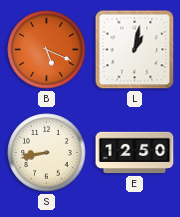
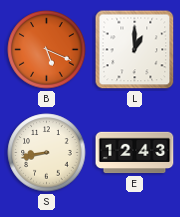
L: 1:02 -> 1:00 (135, 50)
E: 12:50 -> 12:43 (135, 153)
